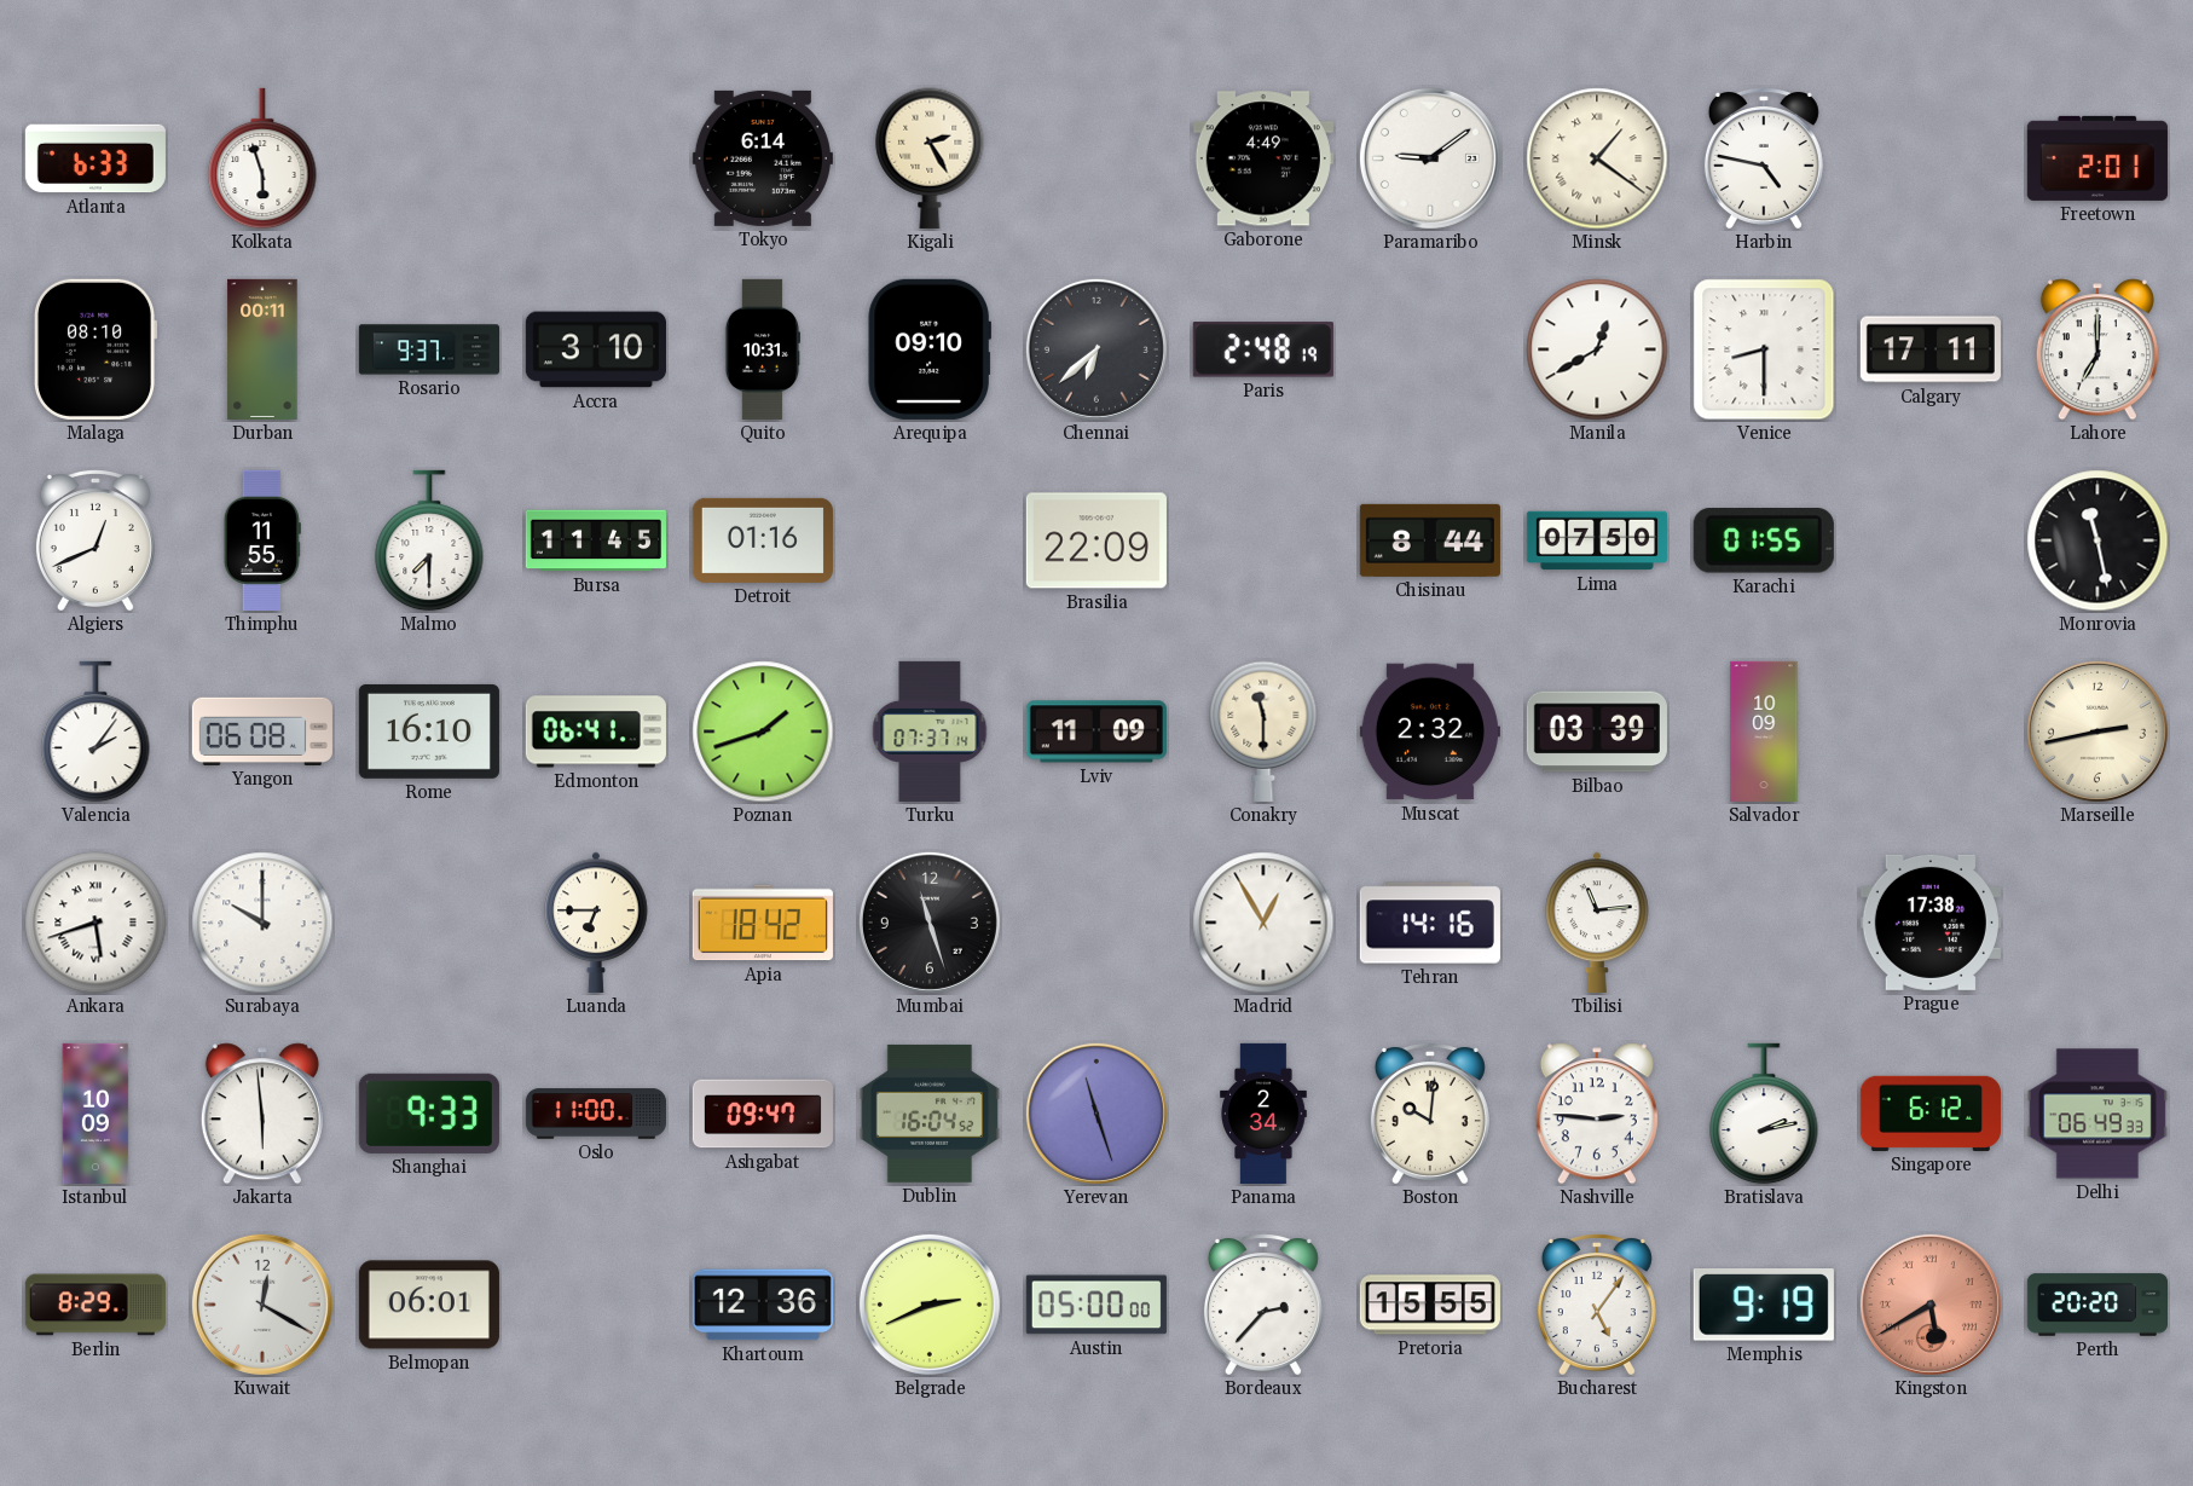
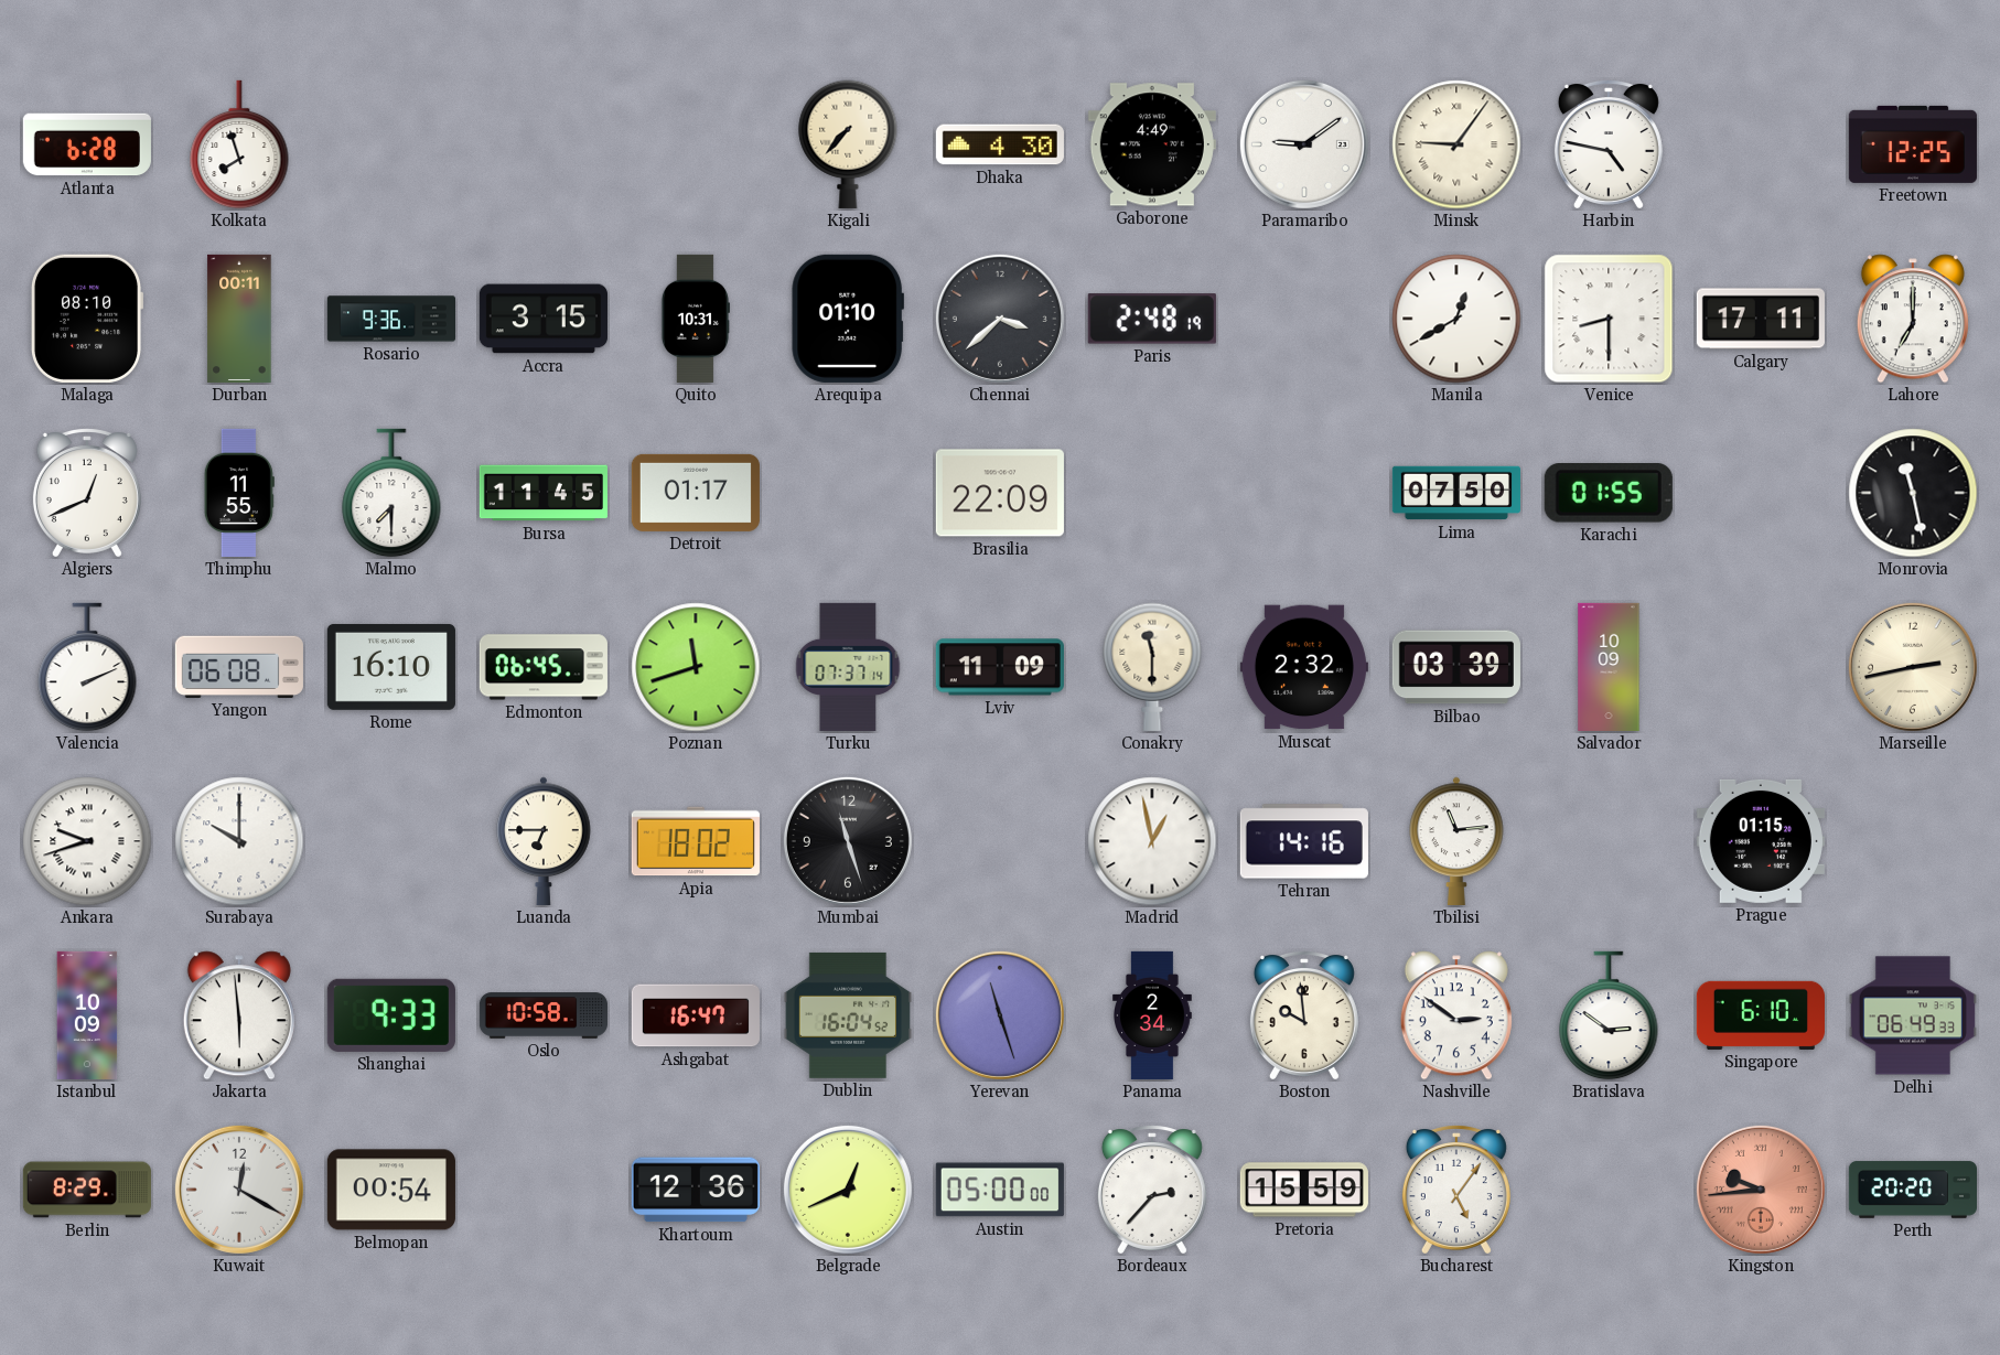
Atlanta: 6:33 -> 6:28 (87, 144)
Kolkata: 5:57 -> 7:57 (239, 144)
Tokyo: 6:14 -> none (763, 158)
Kigali: 2:25 -> 7:37 (848, 144)
Dhaka: none -> 4:30 (1000, 144)
Minsk: 1:21 -> 9:06 (1456, 144)
Freetown: 2:01 -> 12:25 (1913, 144)
Rosario: 9:37 -> 9:36 (390, 319)
Accra: 3:10 -> 3:15 (544, 319)
Arequipa: 09:10 -> 01:10 (848, 319)
Chennai: 6:38 -> 3:38 (1000, 319)
Detroit: 01:16 -> 01:17 (696, 493)
Chisinau: 8:44 -> none (1430, 540)
Valencia: 2:06 -> 2:11 (87, 667)
Edmonton: 06:41 -> 06:45 (544, 667)
Poznan: 1:42 -> 11:42 (696, 667)
Ankara: 5:42 -> 9:42 (87, 841)
Apia: 18:42 -> 18:02 (696, 841)
Madrid: 12:55 -> 12:58 (1152, 841)
Prague: 17:38 -> 01:15 (1761, 841)
Oslo: 11:00 -> 10:58 (544, 1015)
Ashgabat: 09:47 -> 16:47 (696, 1015)
Boston: 10:01 -> 9:59 (1304, 1015)
Nashville: 2:46 -> 2:51 (1456, 1015)
Bratislava: 2:13 -> 2:51 (1609, 1015)
Singapore: 6:12 -> 6:10 (1761, 1015)
Belmopan: 06:01 -> 00:54 (391, 1190)
Belgrade: 2:41 -> 12:41 (848, 1190)
Pretoria: 15:55 -> 15:59 (1304, 1190)
Memphis: 9:19 -> none (1764, 1305)
Kingston: 5:40 -> 9:44 (1761, 1190)
